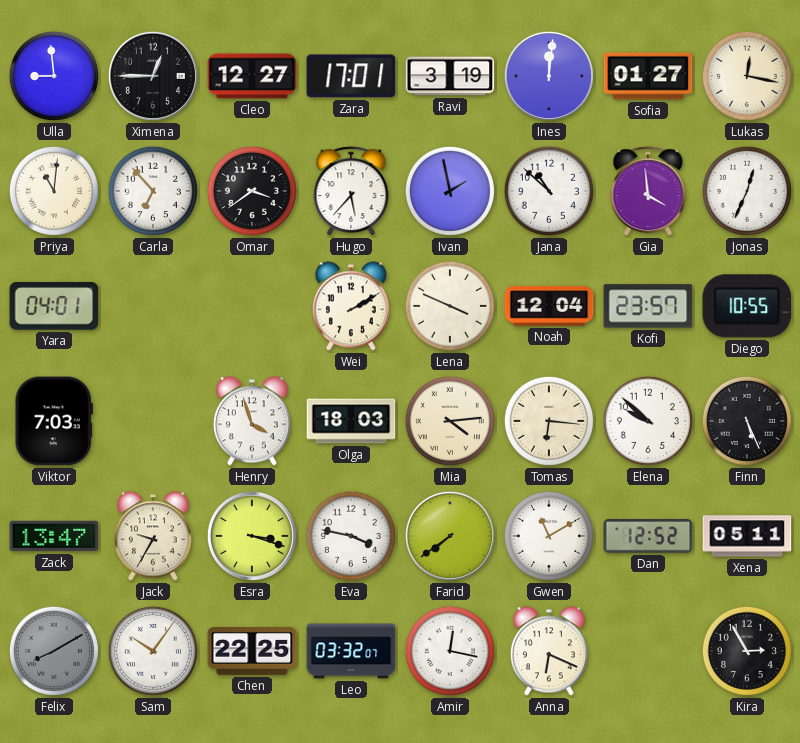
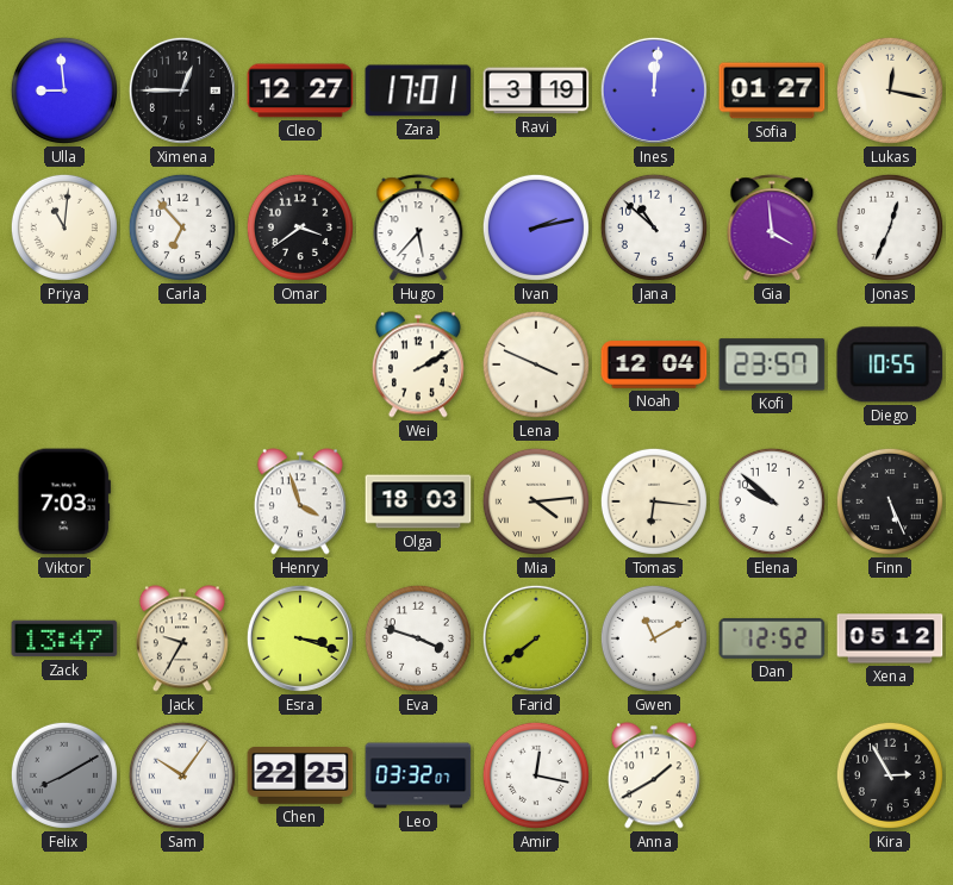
Ivan: 1:58 -> 2:13 (536, 228)
Yara: 04:01 -> none (54, 307)
Eva: 3:47 -> 3:48 (418, 638)
Xena: 05:11 -> 05:12 (890, 638)
Anna: 6:19 -> 1:40 (654, 775)
